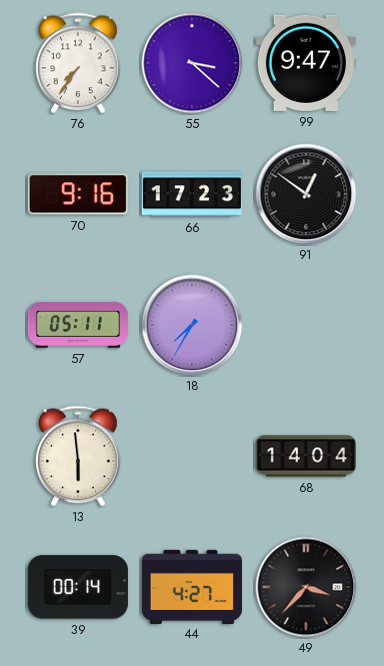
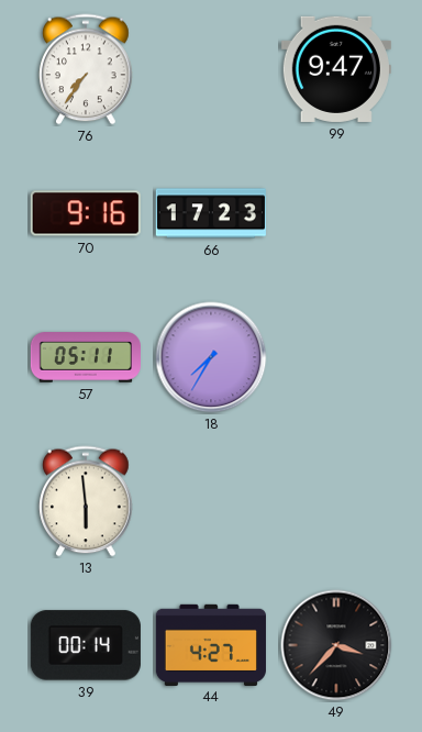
55: 3:22 -> none (192, 63)
91: 12:51 -> none (306, 194)
68: 14:04 -> none (306, 456)
